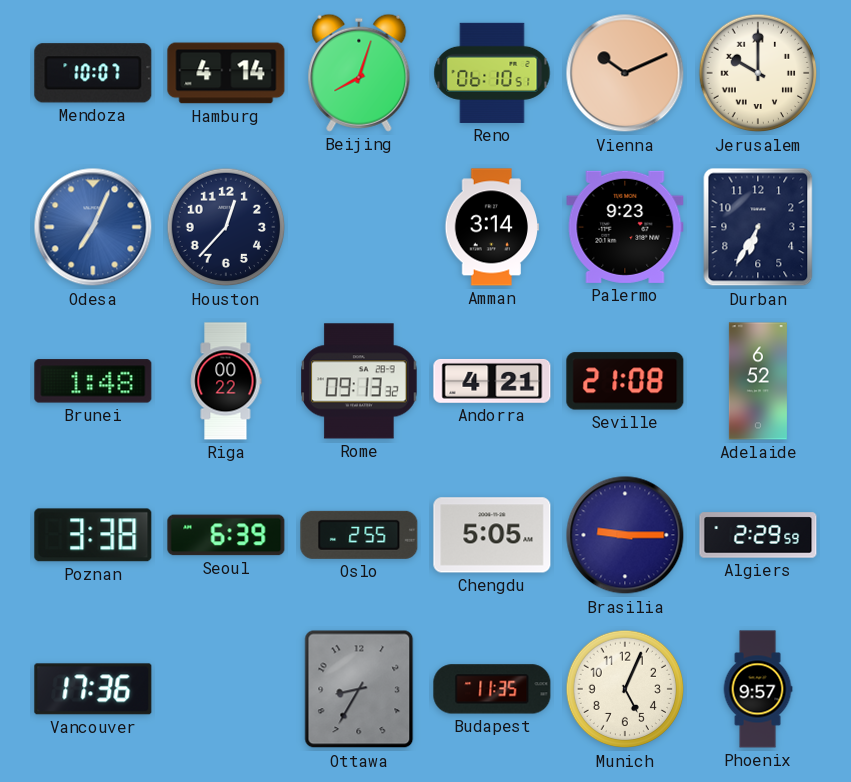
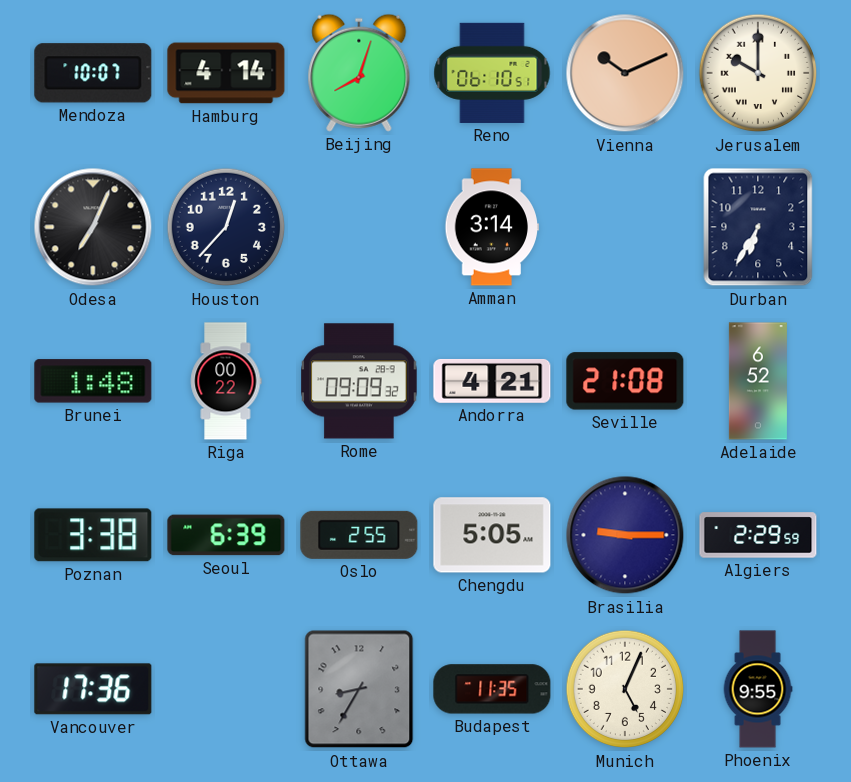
Odesa dial: blue -> black (93, 227)
Palermo: 9:23 -> none (625, 227)
Rome: 09:13 -> 09:09 (359, 381)
Phoenix: 9:57 -> 9:55 (758, 689)
